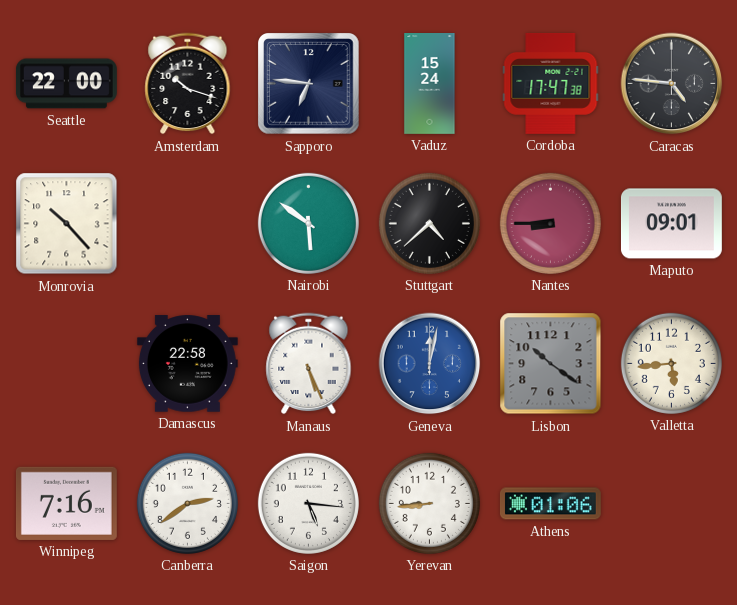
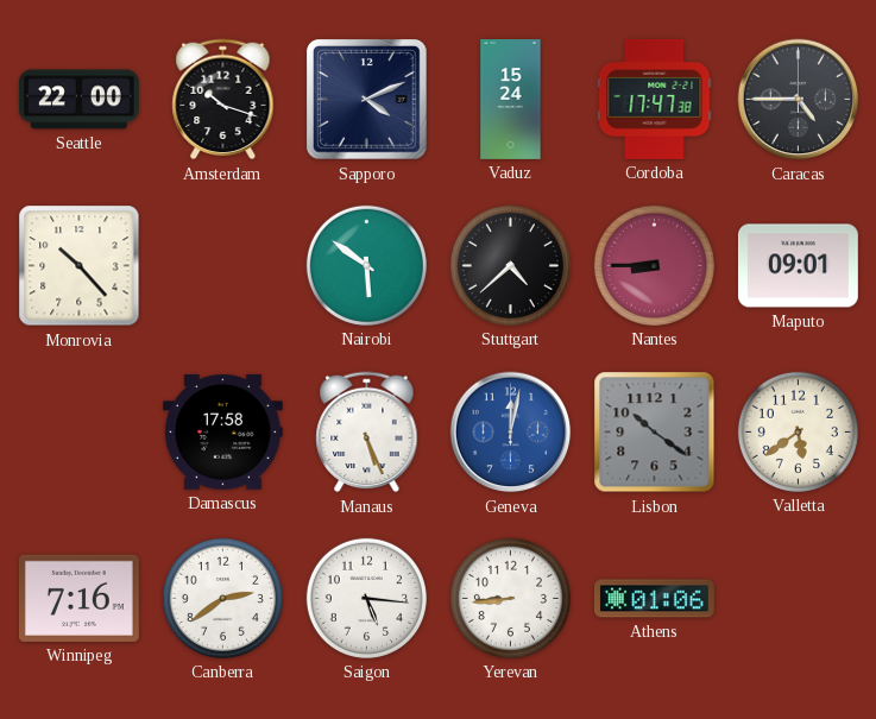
Sapporo: 6:46 -> 4:11 (367, 100)
Caracas: 4:46 -> 4:45 (799, 100)
Damascus: 22:58 -> 17:58 (222, 433)
Valletta: 5:44 -> 5:39 (798, 431)
